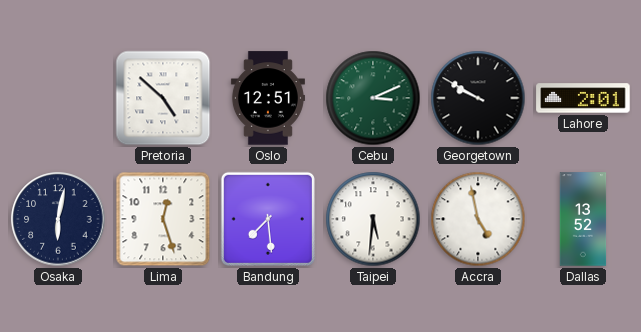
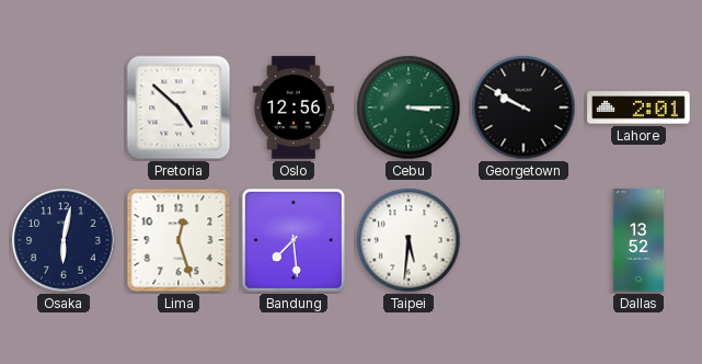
Oslo: 12:51 -> 12:56 (294, 107)
Cebu: 3:11 -> 3:15 (408, 107)
Accra: 4:58 -> none (478, 219)
